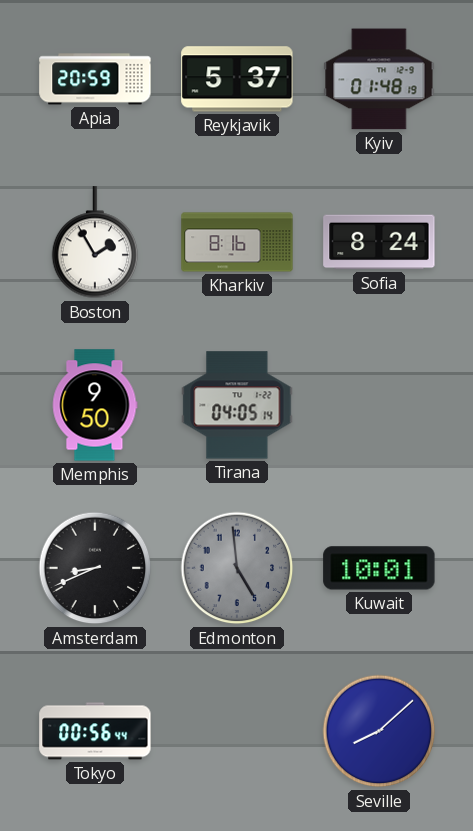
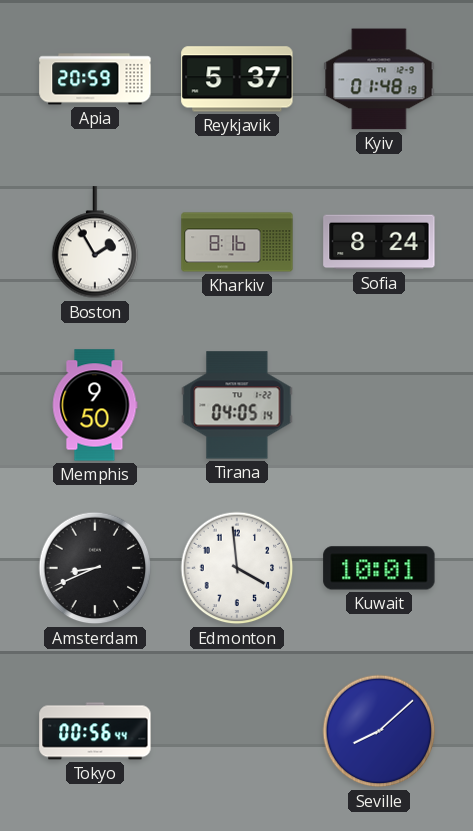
Edmonton: 4:59 -> 3:59 (237, 568)
Edmonton dial: grey -> white (237, 568)
